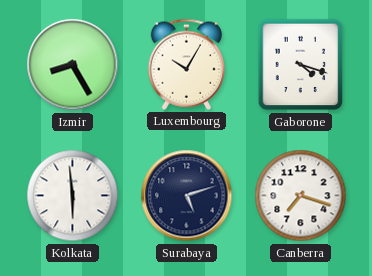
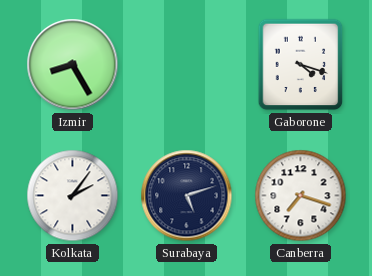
Luxembourg: 10:05 -> none (186, 64)
Kolkata: 5:59 -> 2:06 (73, 196)
